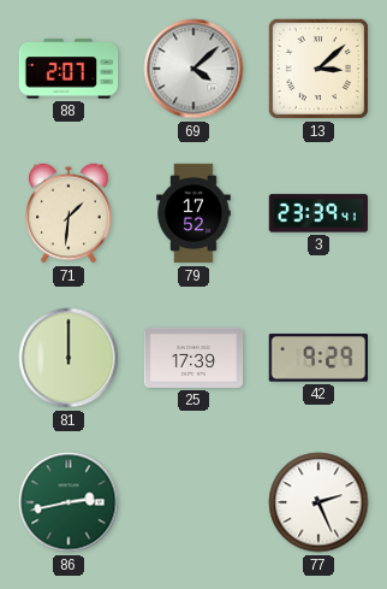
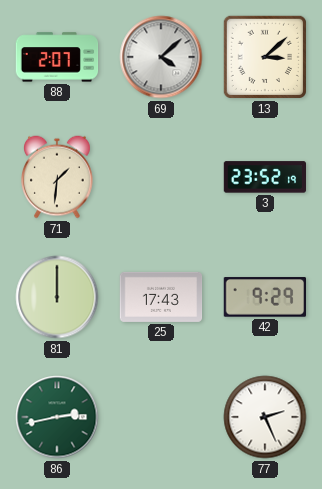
79: 17:52 -> none (194, 213)
3: 23:39 -> 23:52 (264, 177)
25: 17:39 -> 17:43 (161, 297)
